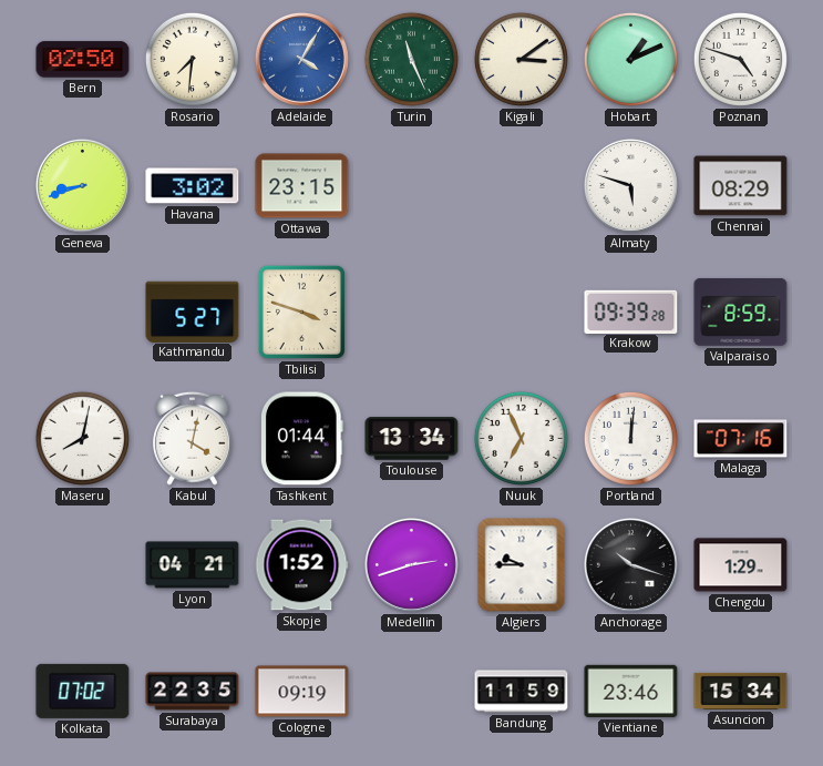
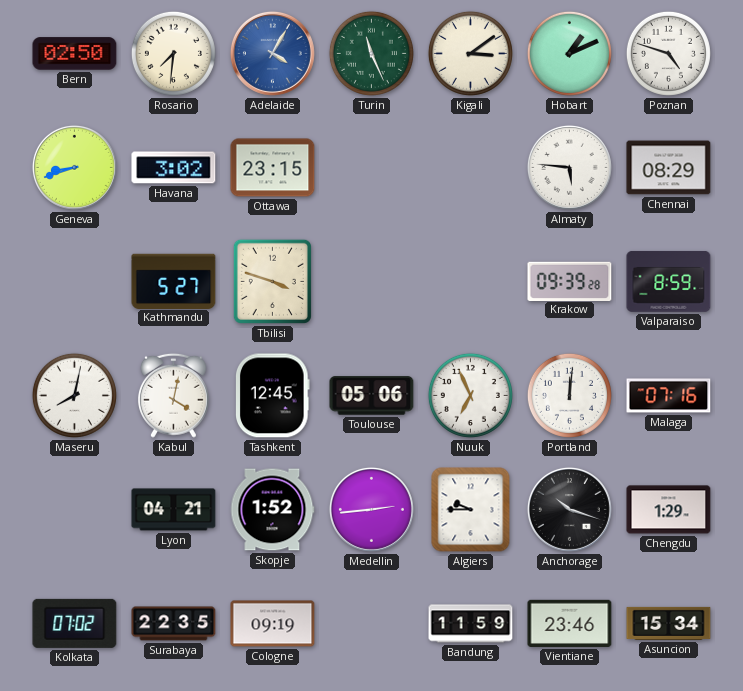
Almaty: 5:48 -> 5:46 (569, 167)
Tashkent: 01:44 -> 12:45 (273, 396)
Toulouse: 13:34 -> 05:06 (372, 396)
Medellin: 2:42 -> 2:44 (371, 509)
